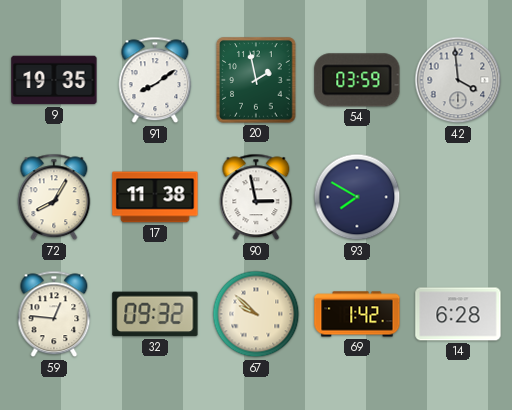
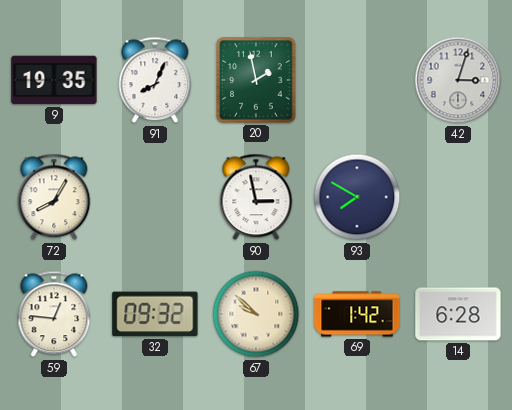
91: 8:09 -> 8:04 (155, 80)
54: 03:59 -> none (357, 80)
42: 3:59 -> 3:03 (458, 80)
17: 11:38 -> none (155, 197)
